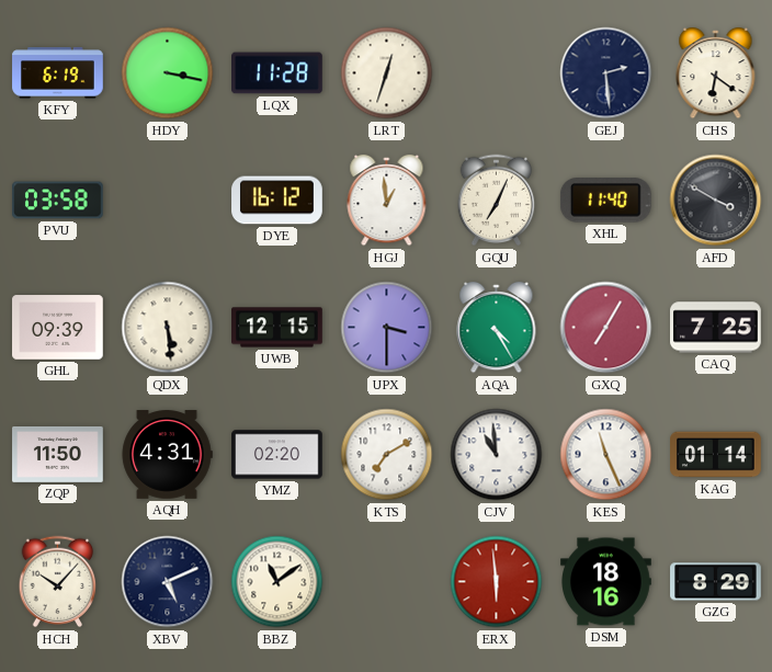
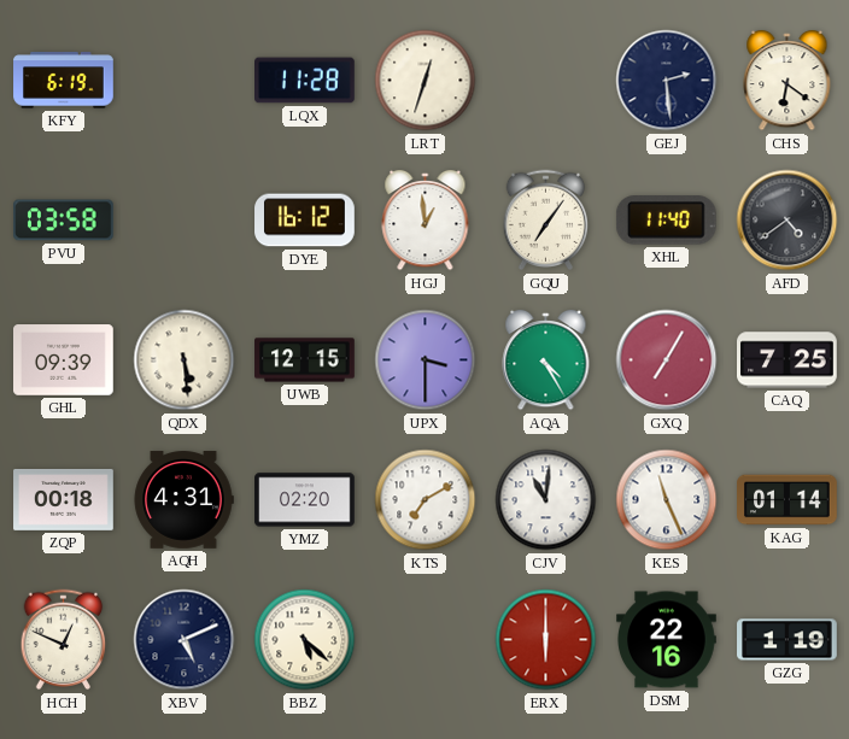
HDY: 3:17 -> none (168, 73)
GQU: 7:04 -> 7:06 (546, 221)
AFD: 3:50 -> 4:39 (787, 221)
ZQP: 11:50 -> 00:18 (64, 500)
CJV: 10:59 -> 11:01 (546, 500)
HCH: 10:07 -> 12:49 (64, 640)
BBZ: 11:09 -> 5:22 (305, 640)
ERX: 5:59 -> 6:00 (546, 640)
DSM: 18:16 -> 22:16 (667, 640)
GZG: 8:29 -> 1:19 (787, 640)
